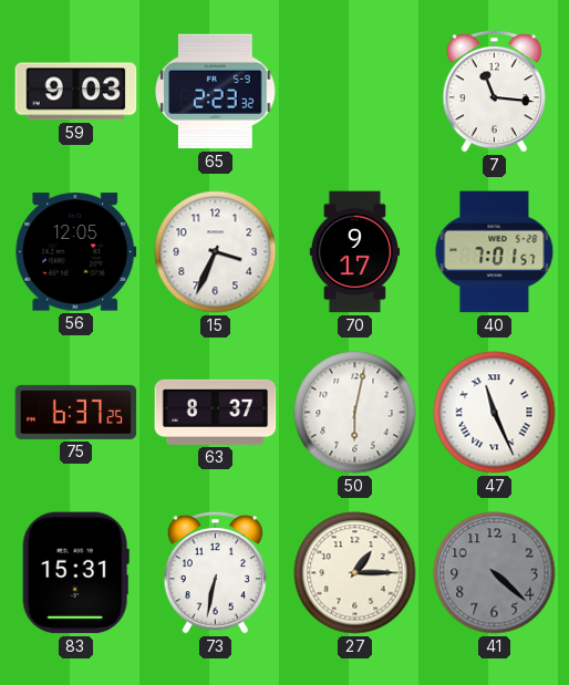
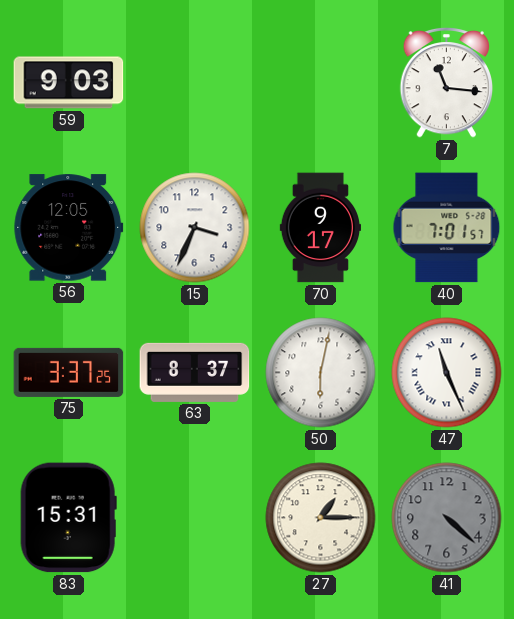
65: 2:23 -> none (216, 92)
75: 6:37 -> 3:37 (69, 372)
73: 6:32 -> none (216, 572)
